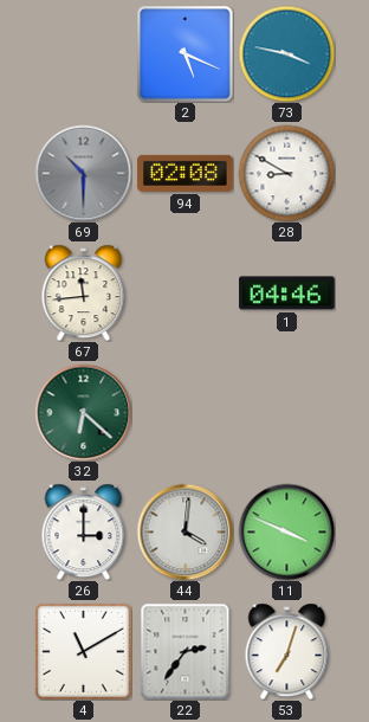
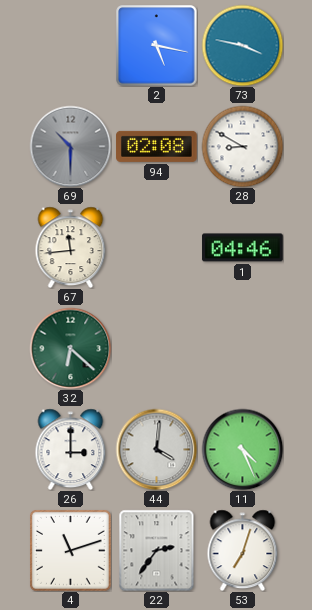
2: 5:19 -> 5:17 (156, 45)
11: 3:49 -> 4:26 (242, 449)
4: 11:10 -> 11:12 (71, 551)
